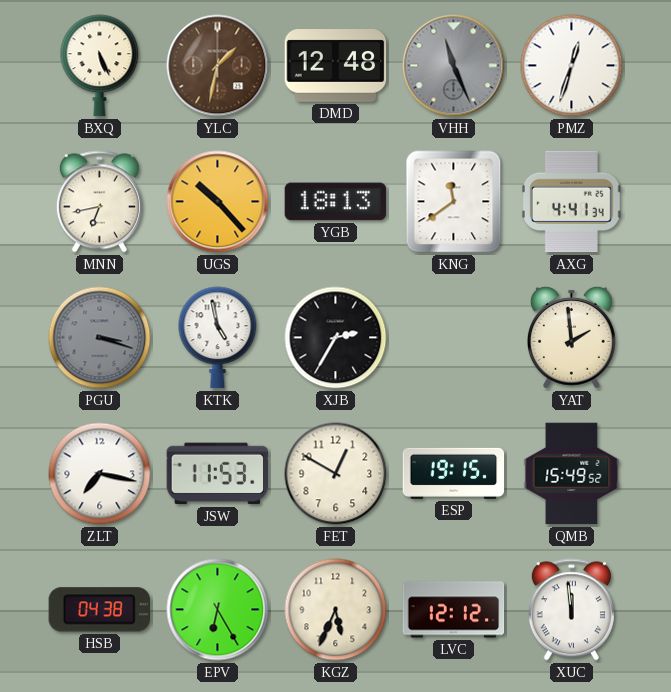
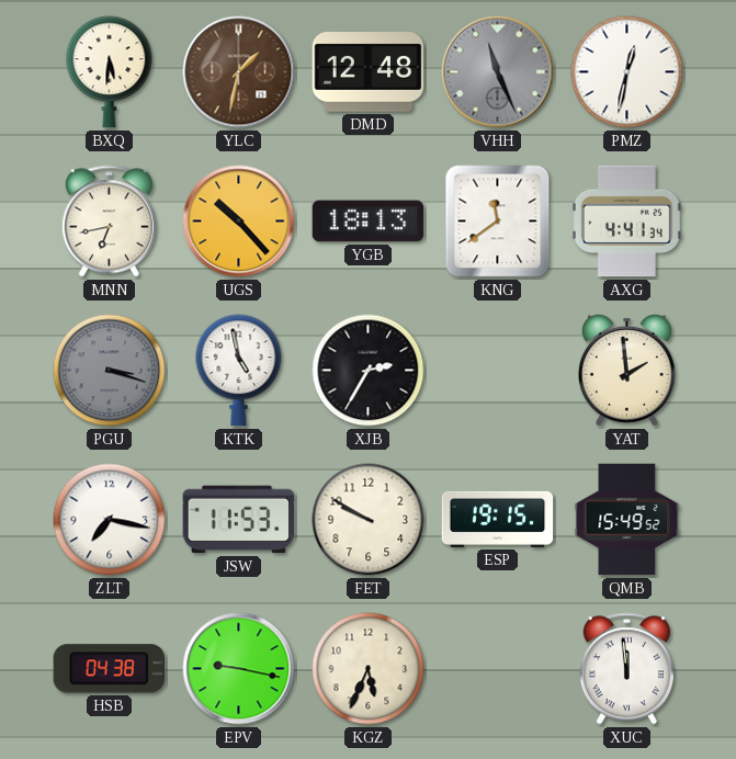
BXQ: 5:26 -> 5:31 (110, 72)
PMZ: 12:33 -> 12:32 (627, 72)
FET: 12:50 -> 9:50 (369, 520)
EPV: 6:25 -> 9:17 (239, 669)
LVC: 12:12 -> none (454, 610)
